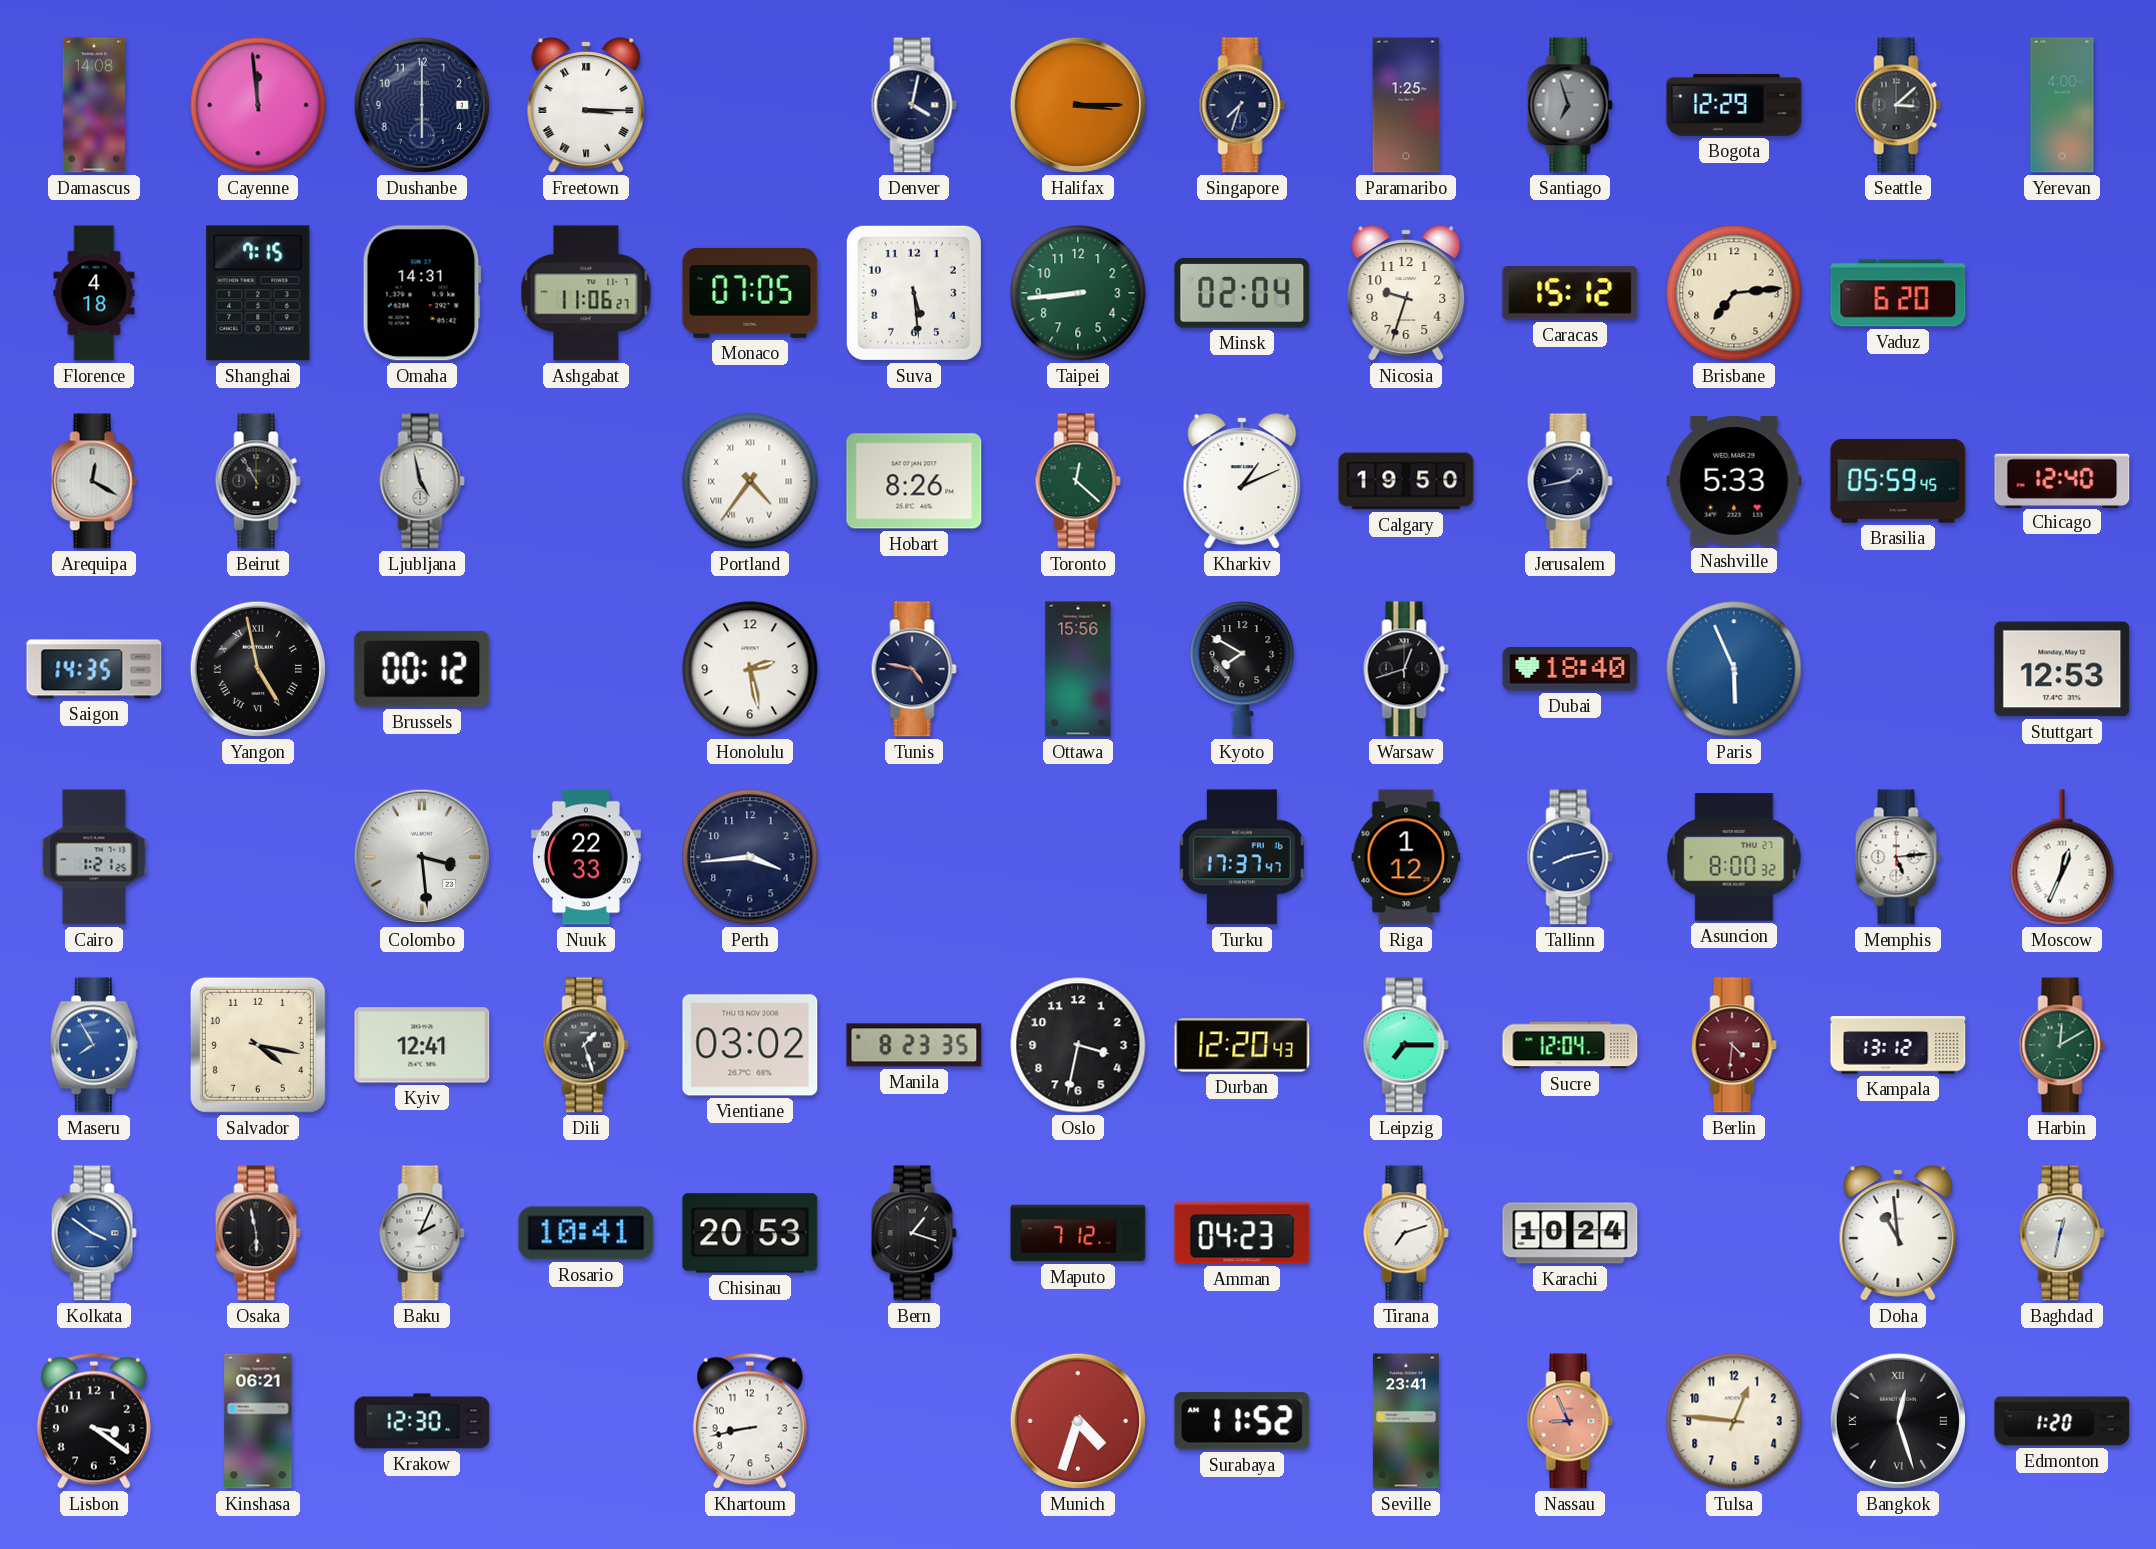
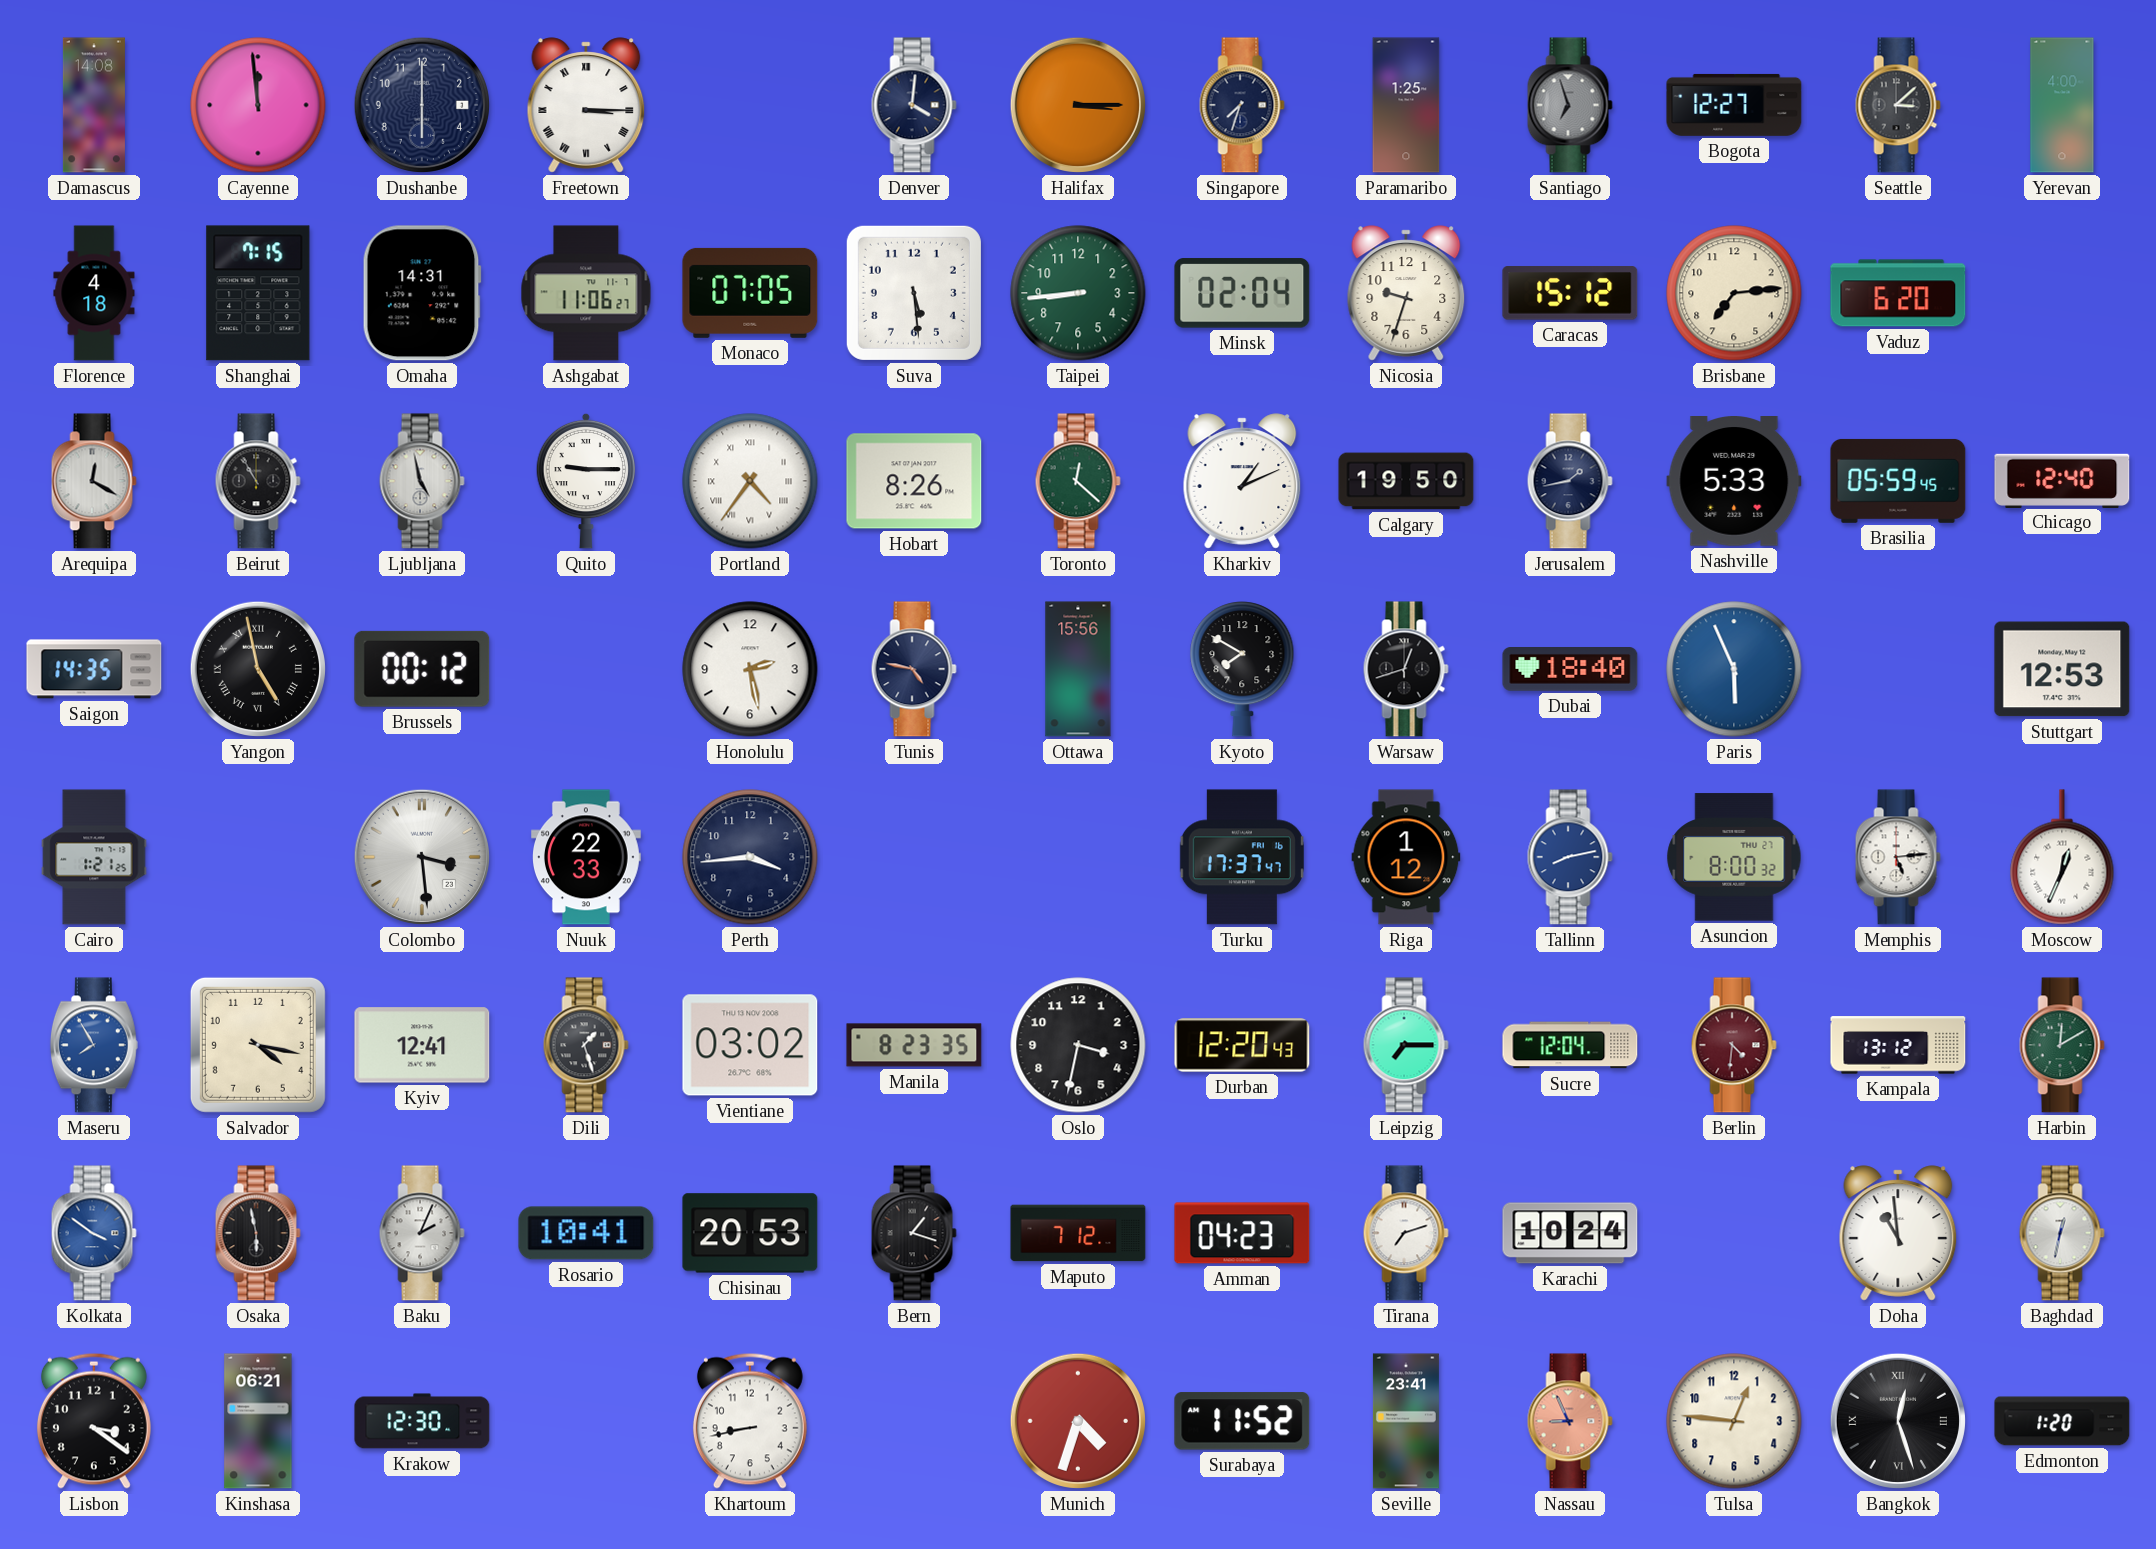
Denver: 4:02 -> 4:01 (914, 105)
Bogota: 12:29 -> 12:27 (1734, 105)
Quito: none -> 9:15 (586, 481)
